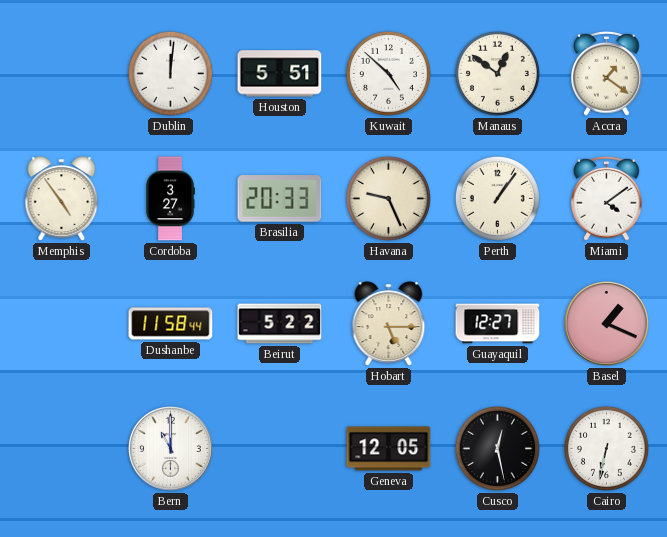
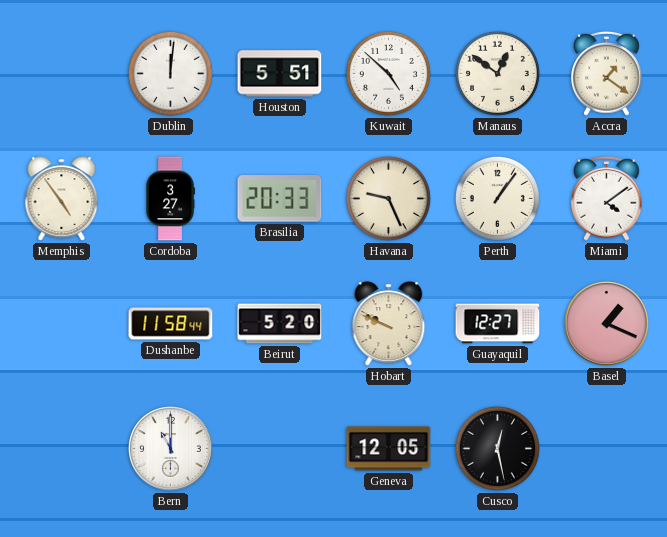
Beirut: 5:22 -> 5:20 (280, 324)
Hobart: 5:15 -> 9:49 (389, 324)
Cairo: 6:32 -> none (606, 448)
